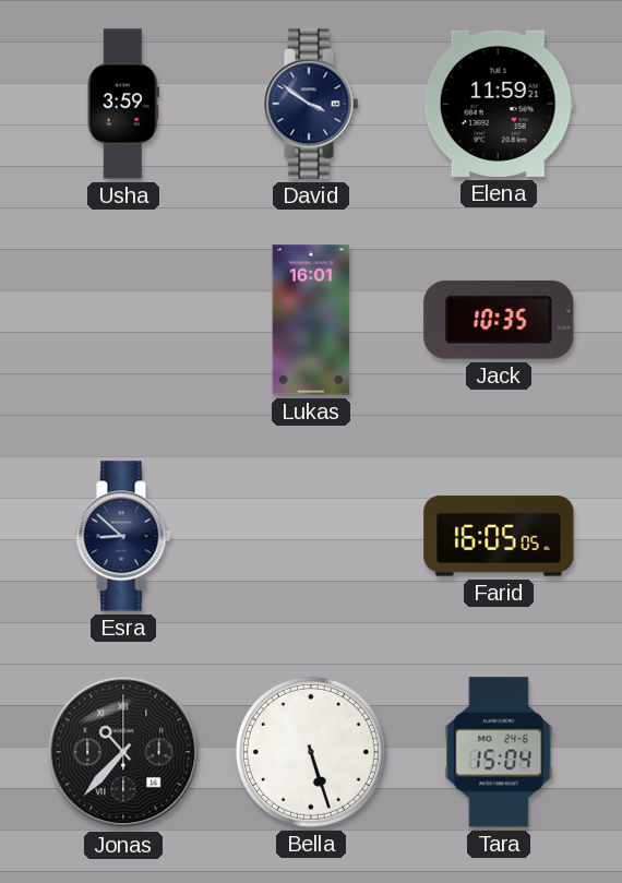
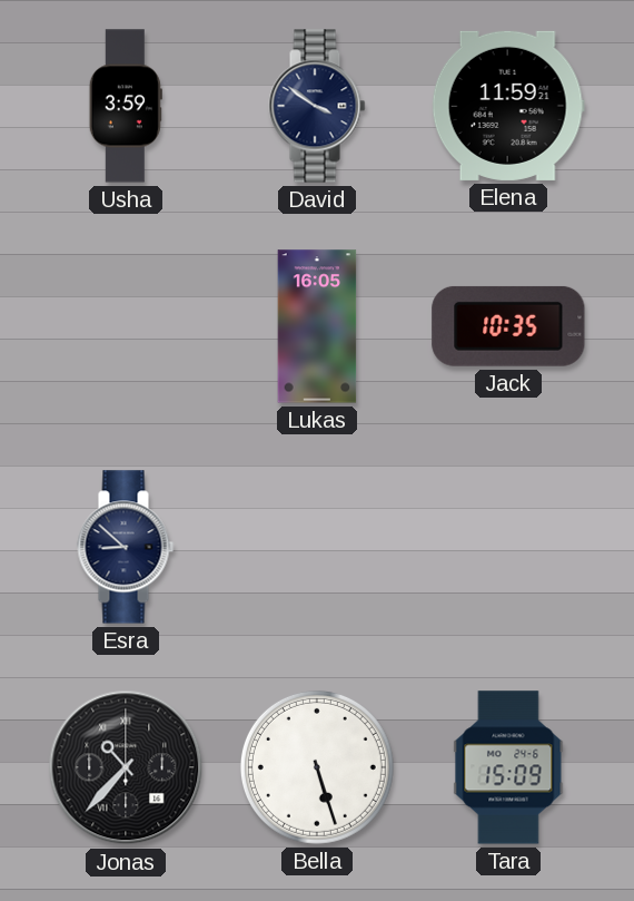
Lukas: 16:01 -> 16:05 (317, 326)
Farid: 16:05 -> none (499, 536)
Tara: 15:04 -> 15:09 (508, 767)
